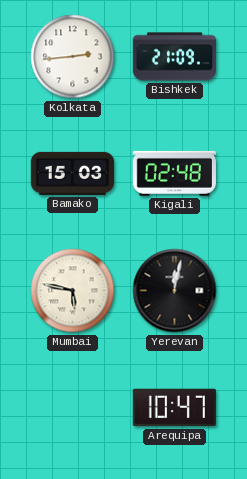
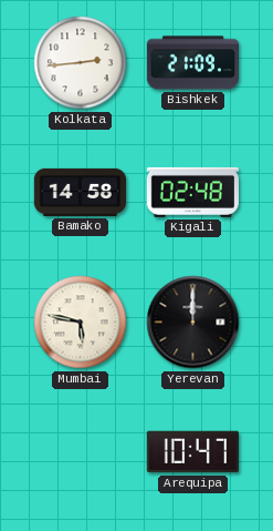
Bamako: 15:03 -> 14:58 (80, 192)
Yerevan: 12:02 -> 12:00 (193, 323)
